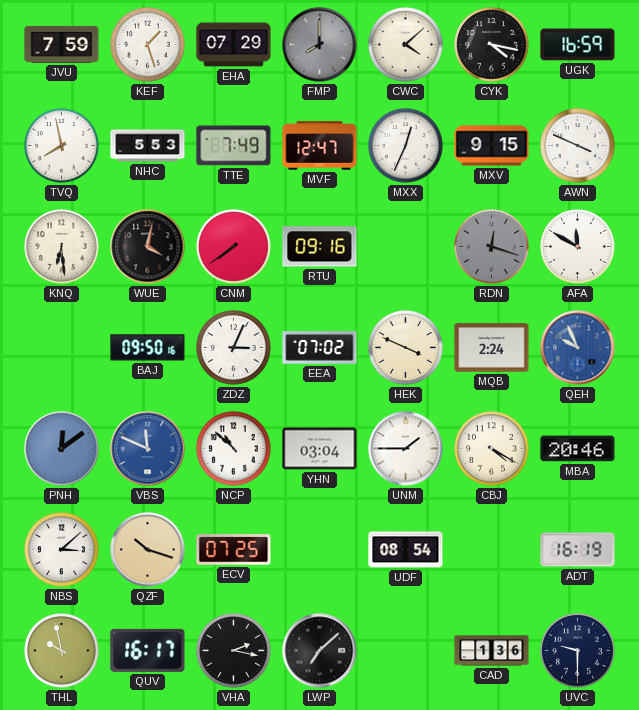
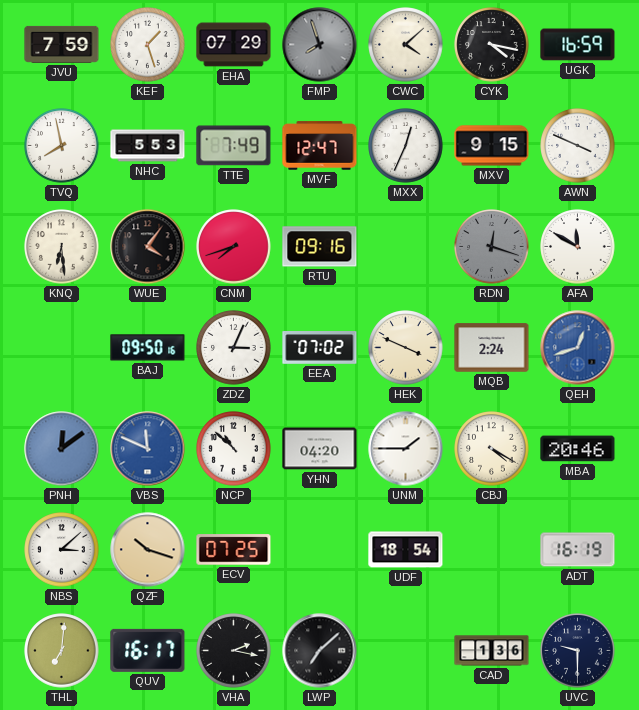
FMP: 8:00 -> 7:57 (320, 45)
WUE: 4:02 -> 4:06 (148, 247)
CNM: 7:39 -> 7:42 (234, 247)
QEH: 9:56 -> 12:42 (578, 348)
YHN: 03:04 -> 04:20 (320, 449)
UDF: 08:54 -> 18:54 (406, 550)
THL: 9:58 -> 7:01 (62, 651)
